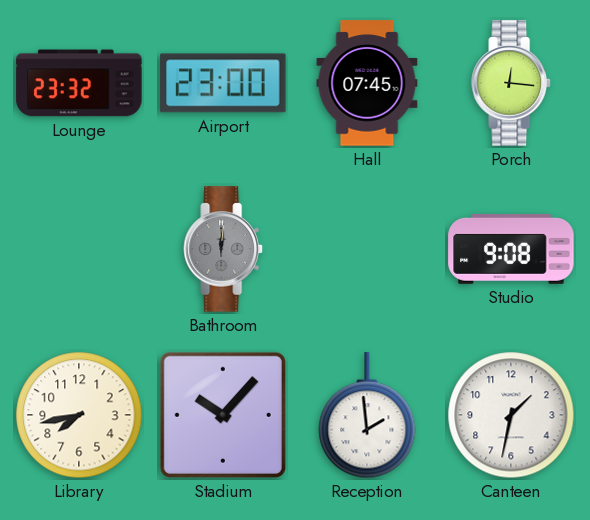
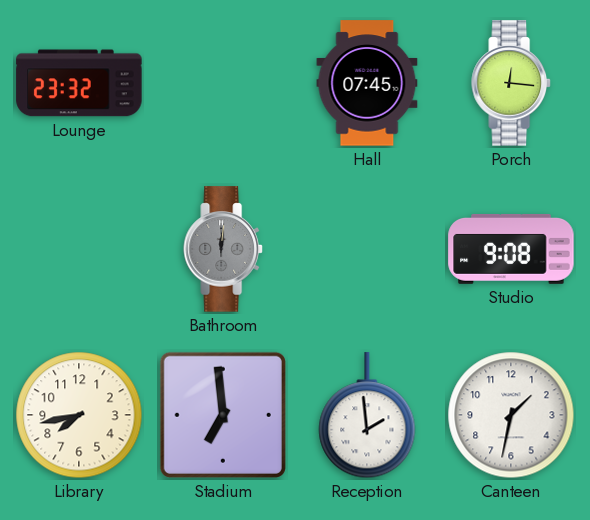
Airport: 23:00 -> none (223, 83)
Stadium: 10:07 -> 6:59 (223, 415)
